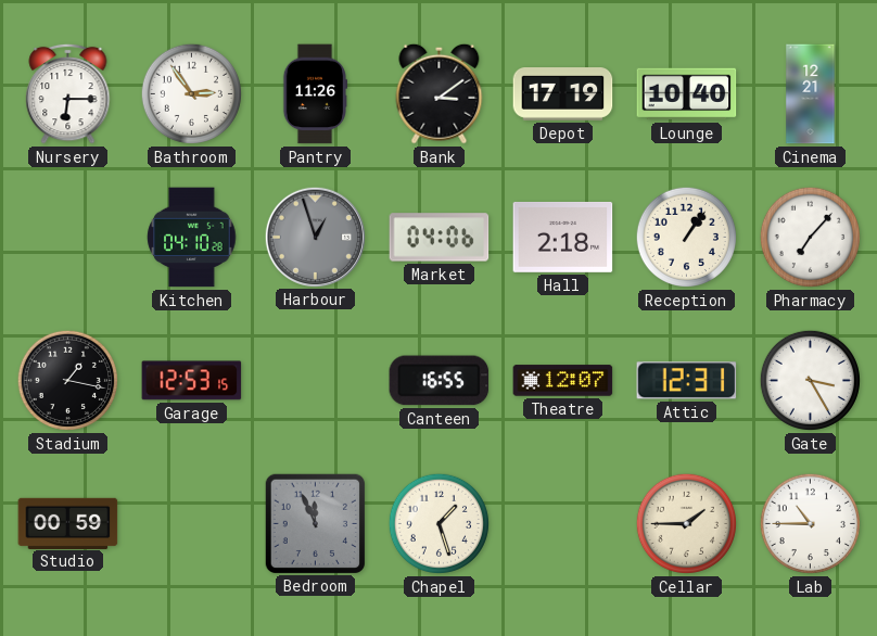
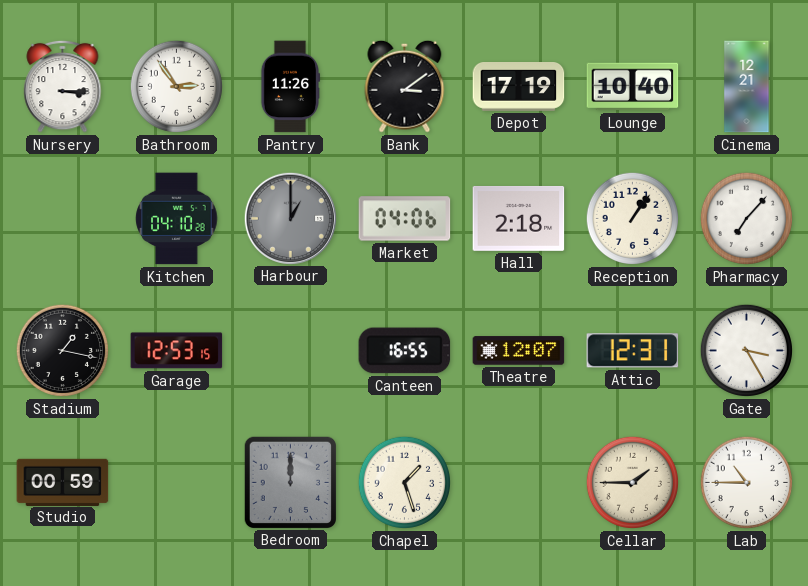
Nursery: 6:15 -> 3:15 (63, 86)
Harbour: 12:57 -> 1:00 (290, 218)
Bedroom: 11:56 -> 12:00 (290, 482)
